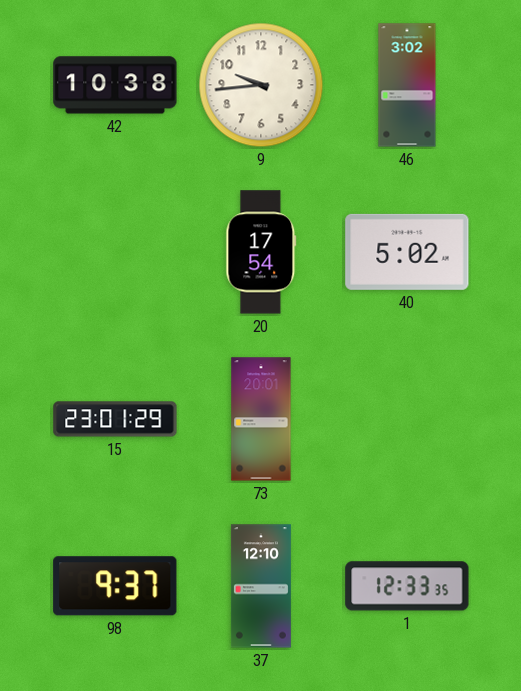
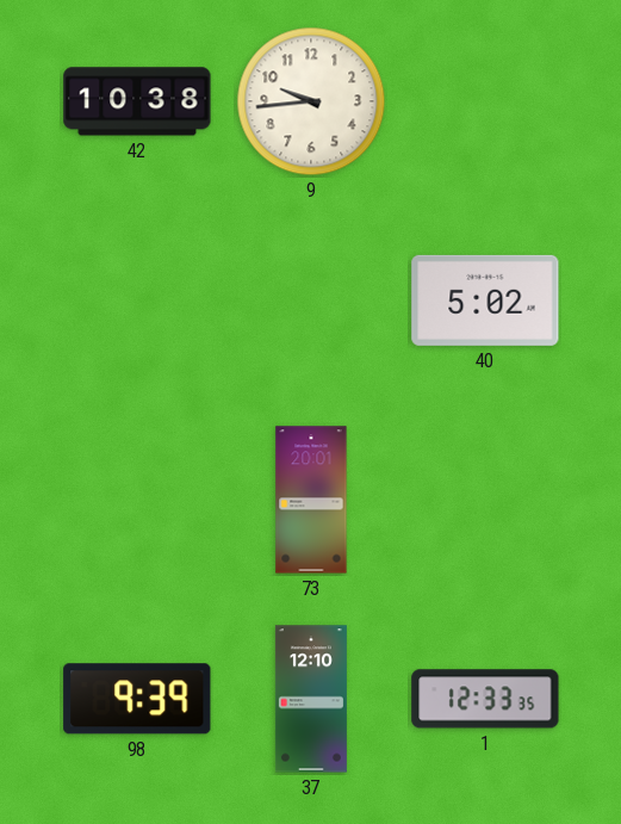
46: 3:02 -> none (407, 85)
20: 17:54 -> none (261, 252)
15: 23:01 -> none (115, 419)
98: 9:37 -> 9:39 (137, 699)
